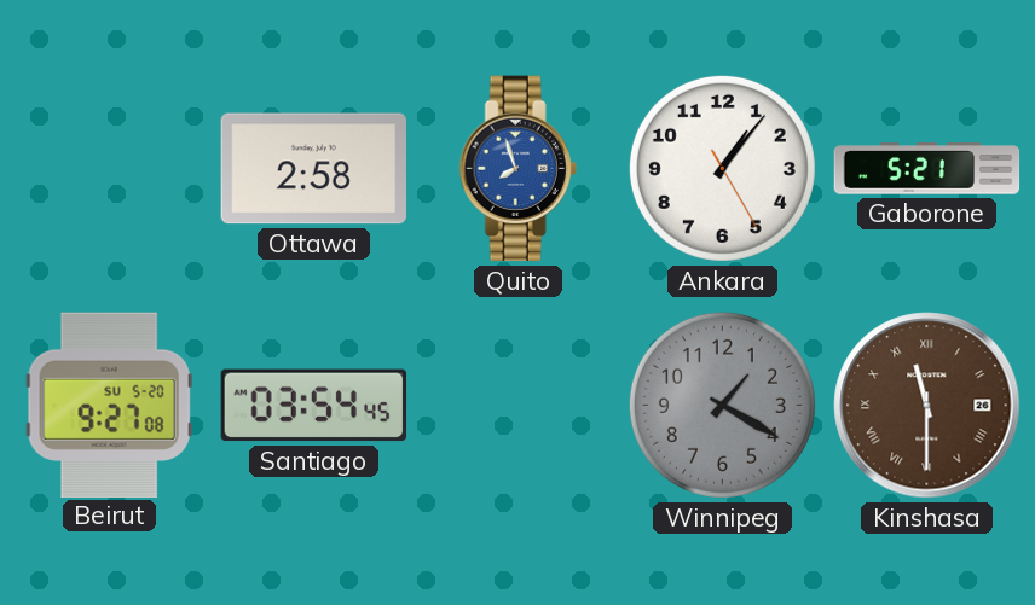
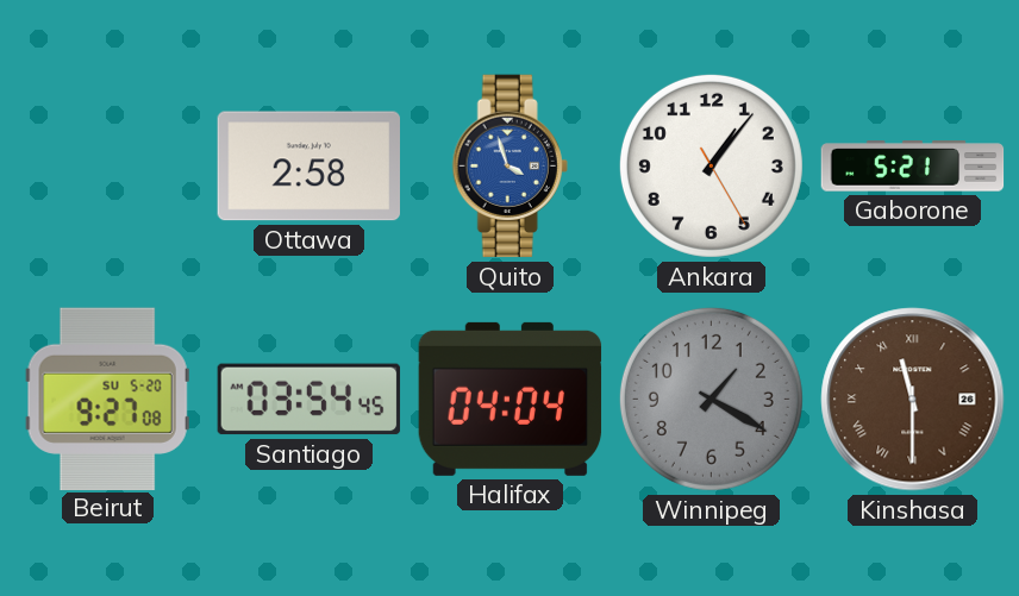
Quito: 7:57 -> 3:57 (509, 167)
Halifax: none -> 04:04 (511, 399)
